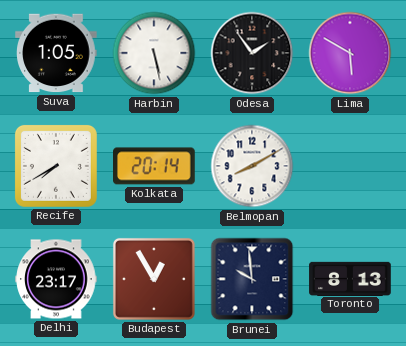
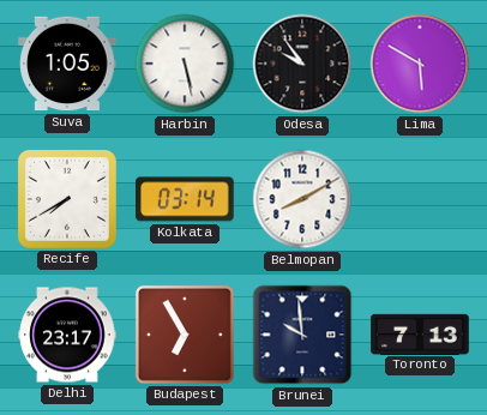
Odesa: 1:54 -> 9:54 (302, 64)
Kolkata: 20:14 -> 03:14 (186, 199)
Budapest: 12:55 -> 6:55 (185, 335)
Toronto: 8:13 -> 7:13 (420, 333)
